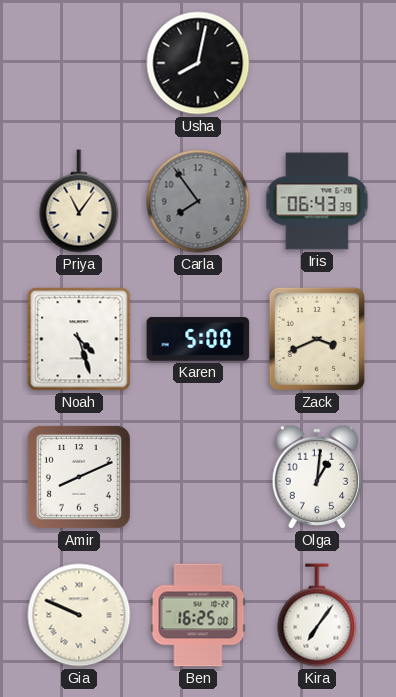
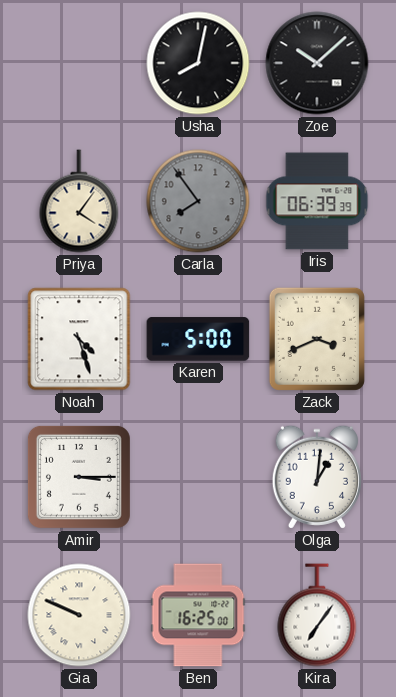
Zoe: none -> 10:08 (317, 63)
Priya: 11:06 -> 4:06 (79, 201)
Iris: 06:43 -> 06:39 (317, 201)
Amir: 8:11 -> 3:15 (79, 477)
